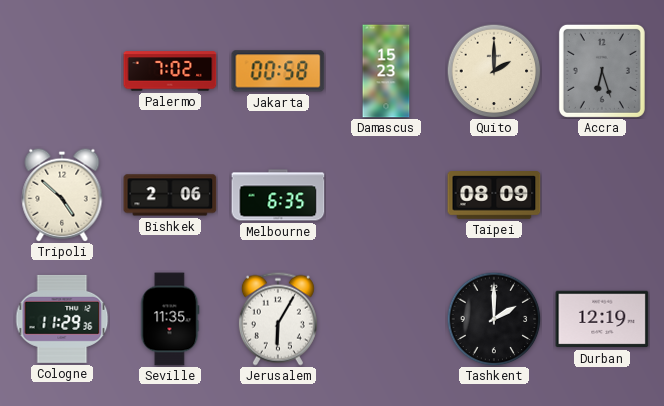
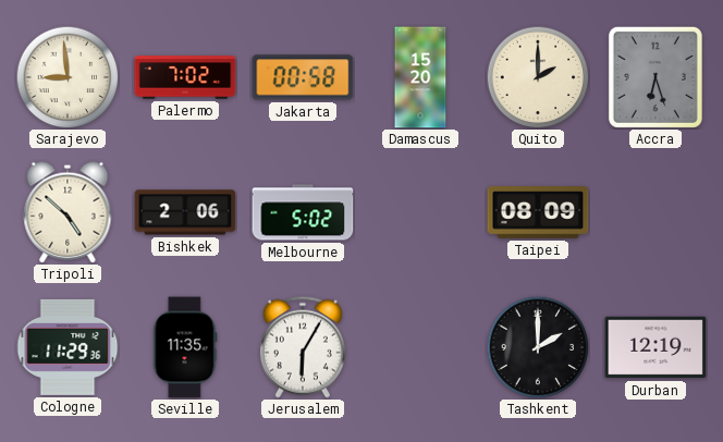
Sarajevo: none -> 8:59 (68, 77)
Damascus: 15:23 -> 15:20 (420, 77)
Melbourne: 6:35 -> 5:02 (303, 212)
